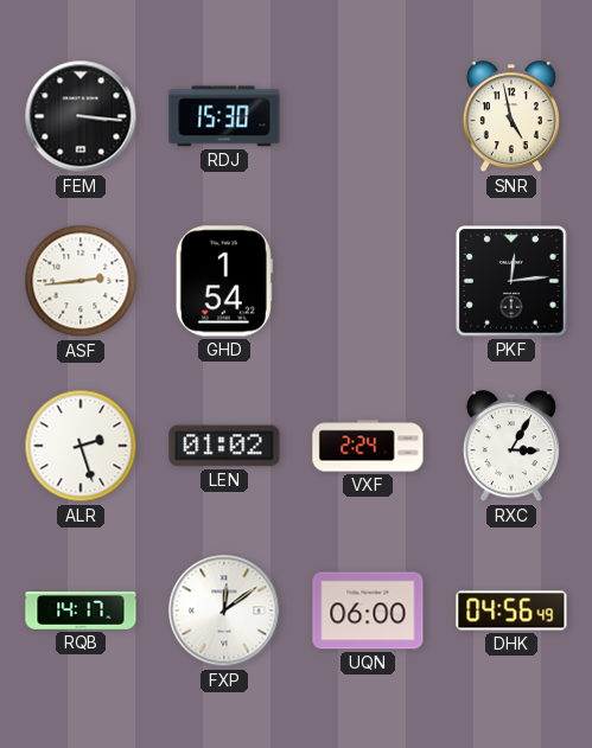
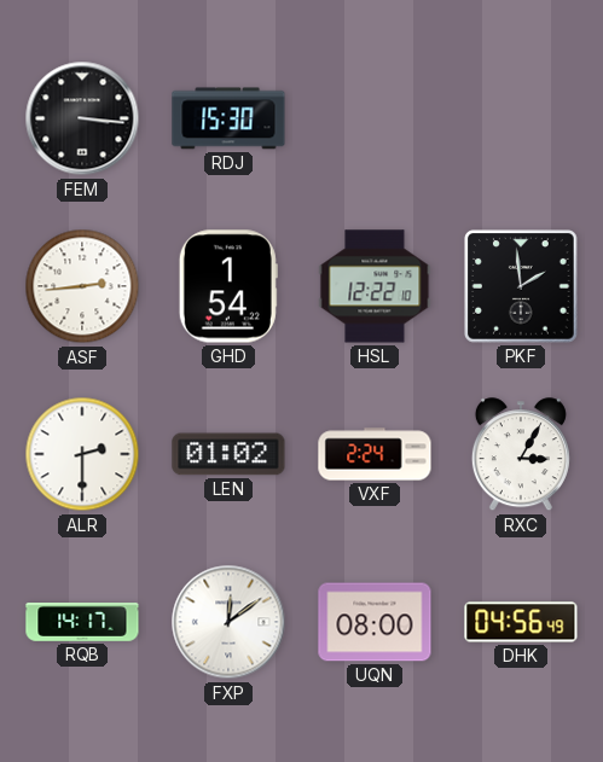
SNR: 4:58 -> none (511, 117)
HSL: none -> 12:22 (375, 286)
PKF: 12:14 -> 1:59 (521, 286)
ALR: 2:27 -> 2:30 (82, 454)
UQN: 06:00 -> 08:00 (375, 622)
